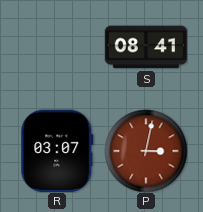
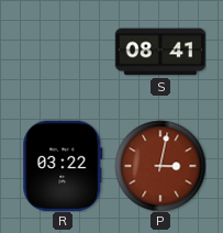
R: 03:07 -> 03:22 (63, 165)
